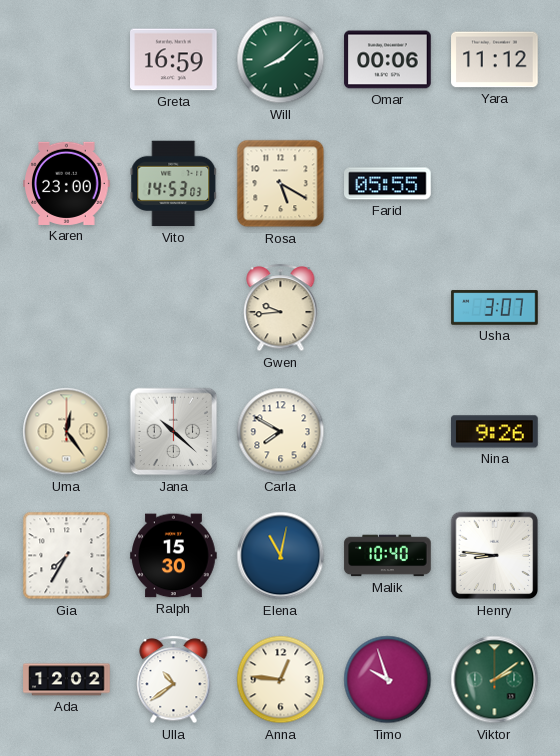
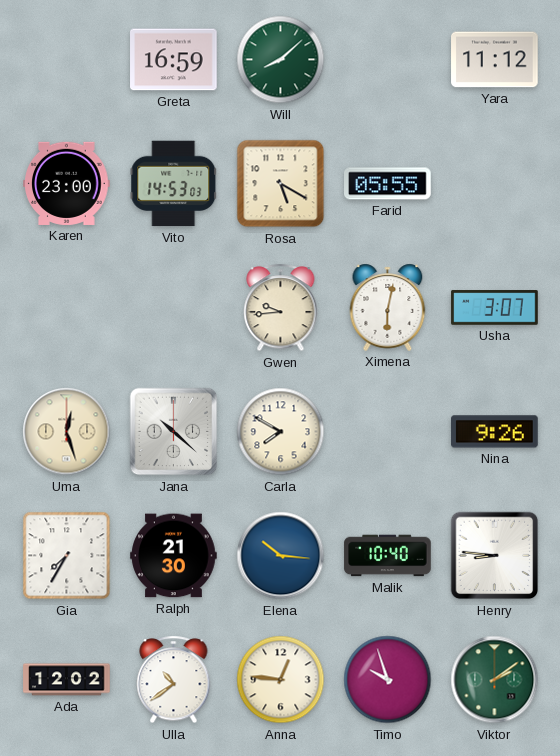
Omar: 00:06 -> none (388, 60)
Ximena: none -> 6:02 (388, 307)
Uma: 12:24 -> 12:27 (67, 432)
Ralph: 15:30 -> 21:30 (174, 556)
Elena: 11:02 -> 10:16 (281, 556)
